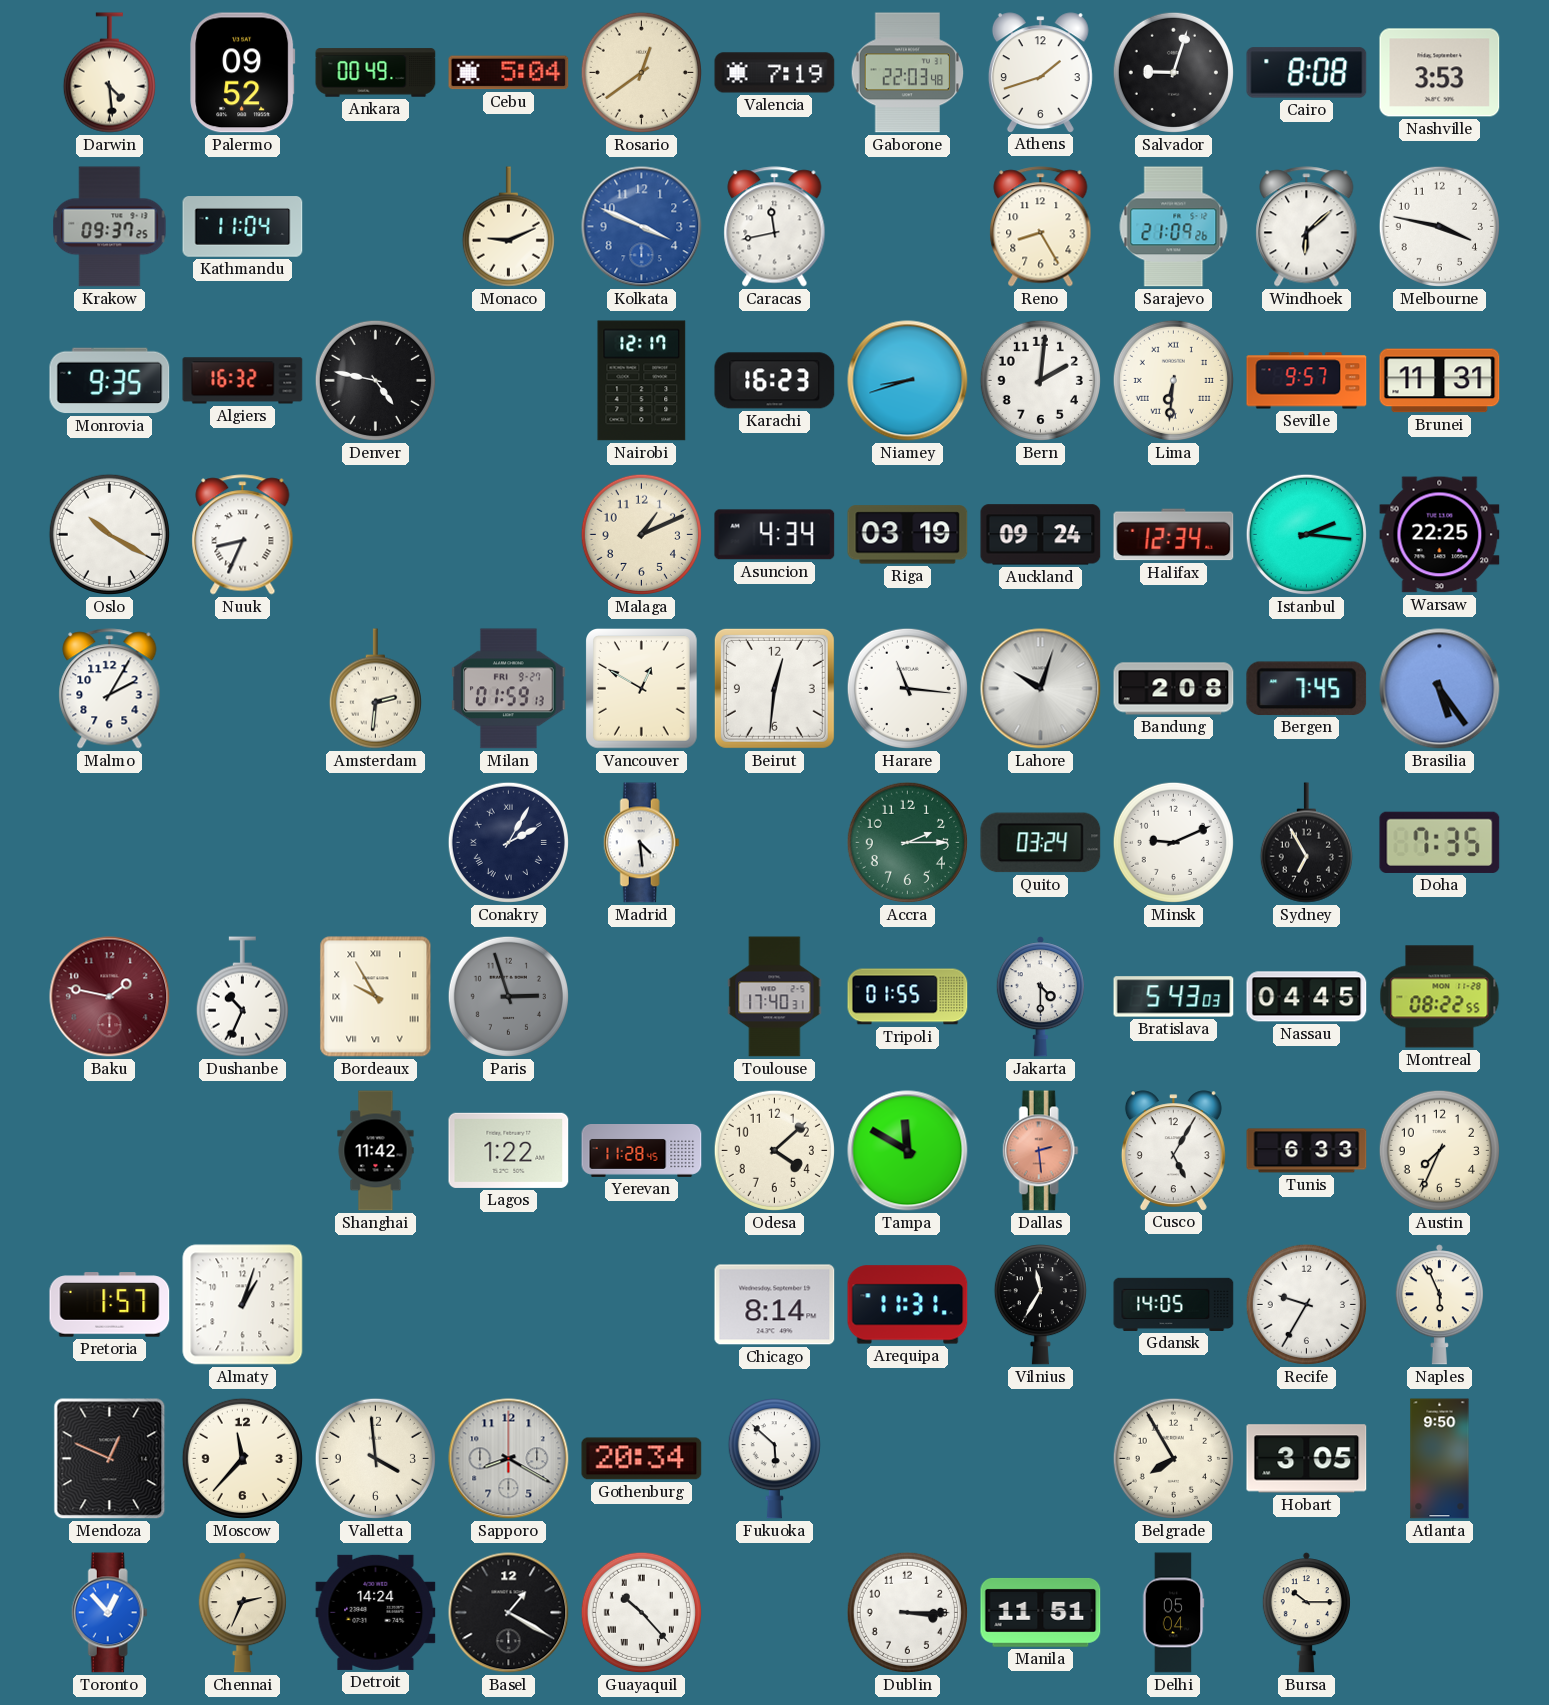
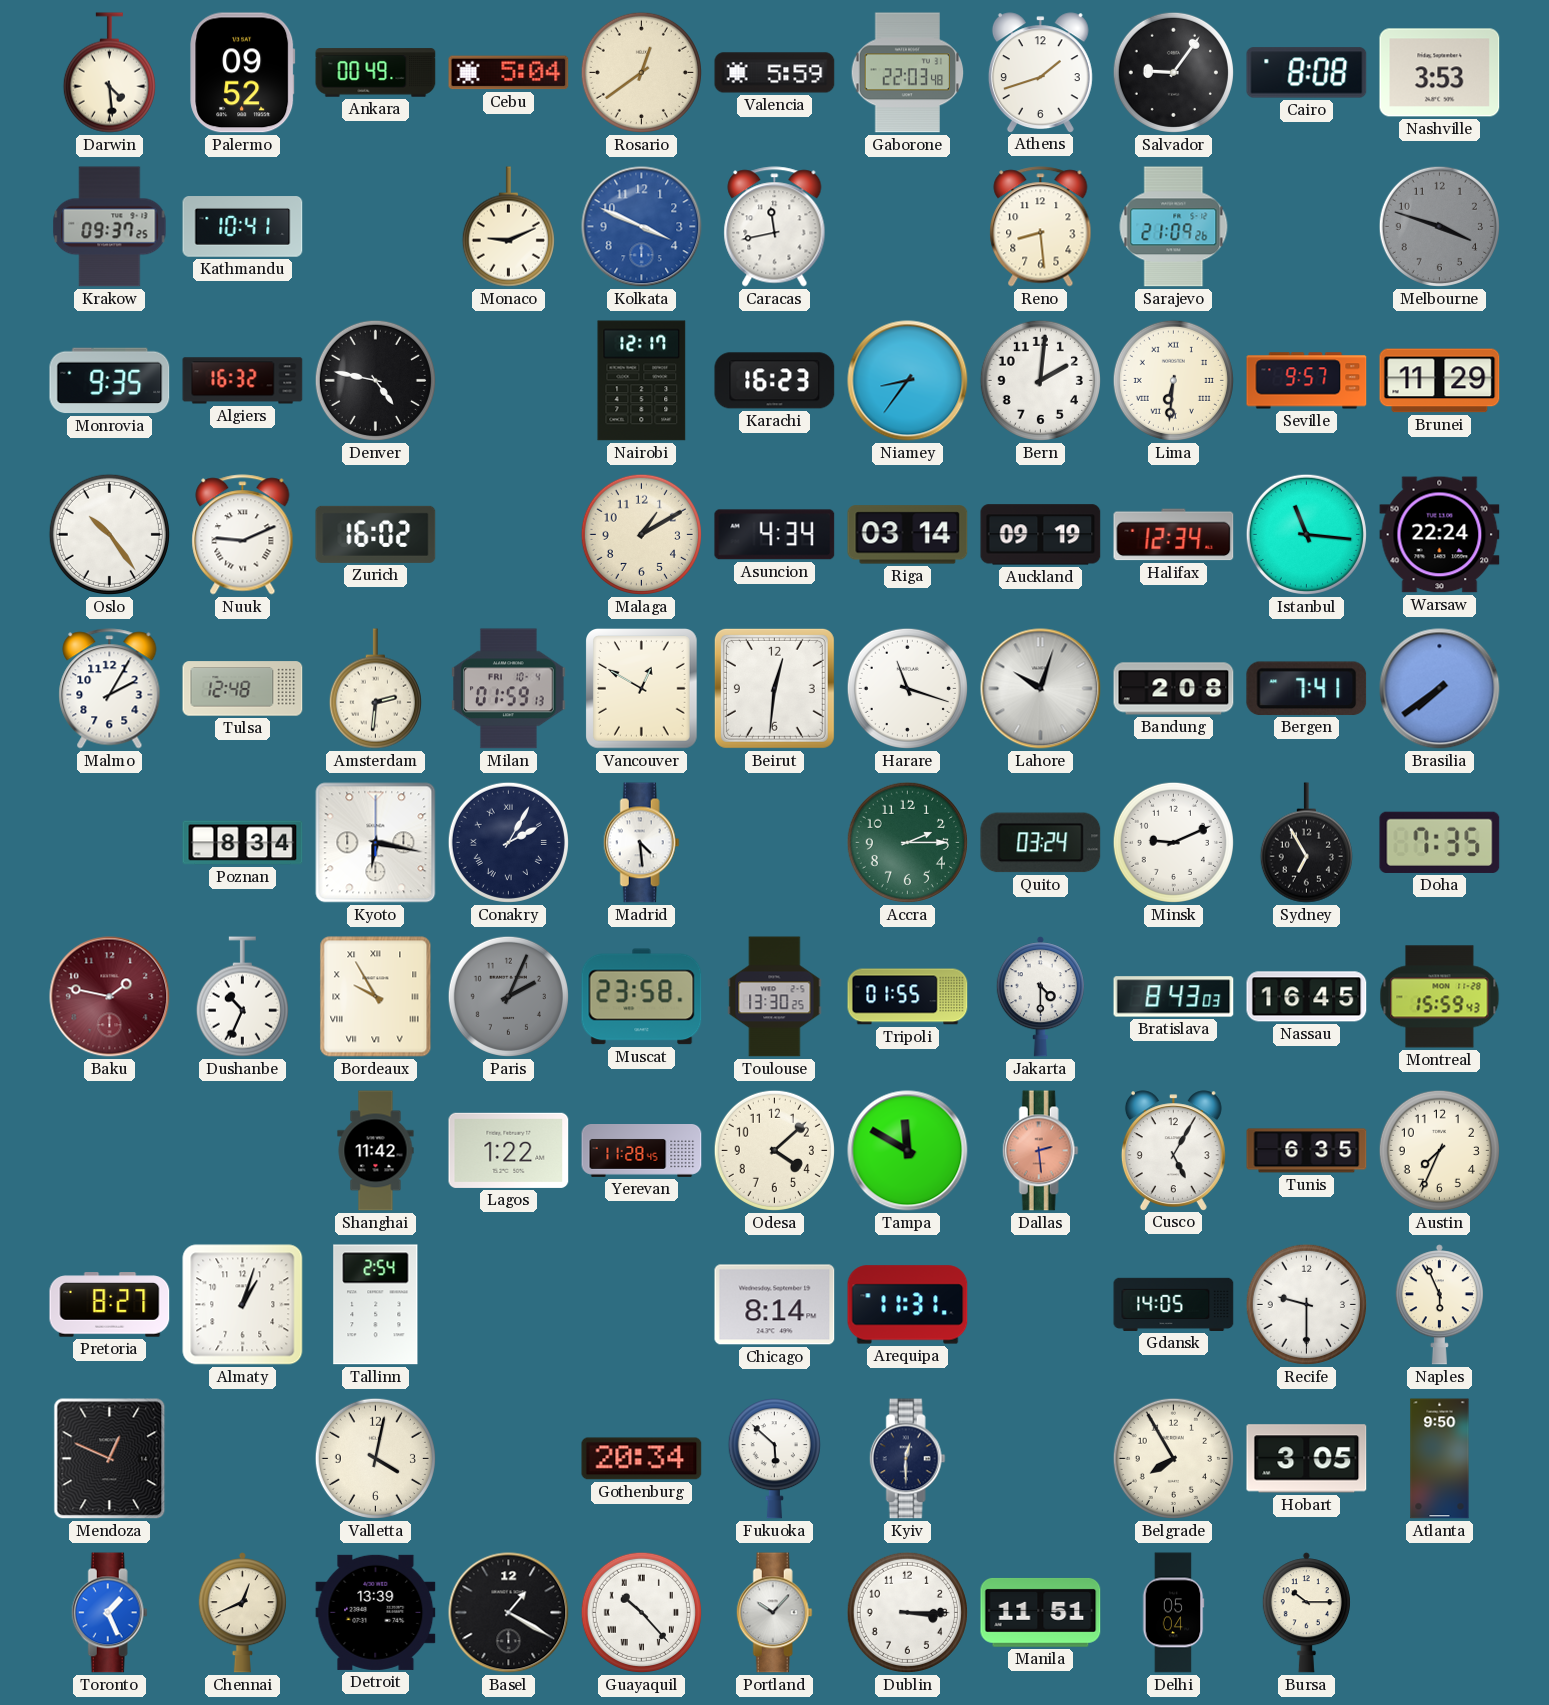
Valencia: 7:19 -> 5:59 (775, 73)
Salvador: 9:03 -> 9:06 (1173, 72)
Kathmandu: 11:04 -> 10:41 (243, 227)
Reno: 8:25 -> 8:29 (1041, 227)
Windhoek: 6:08 -> none (1307, 227)
Melbourne: 3:47 -> 3:48 (1439, 226)
Melbourne dial: white -> grey (1439, 226)
Niamey: 8:42 -> 8:36 (908, 381)
Brunei: 11:31 -> 11:29 (1440, 381)
Oslo: 10:20 -> 10:24 (109, 534)
Nuuk: 8:34 -> 9:11 (243, 535)
Zurich: none -> 16:02 (376, 534)
Malaga: 1:11 -> 1:10 (641, 534)
Riga: 03:19 -> 03:14 (908, 535)
Auckland: 09:24 -> 09:19 (1041, 535)
Istanbul: 2:16 -> 11:16 (1306, 534)
Warsaw: 22:25 -> 22:24 (1440, 535)
Tulsa: none -> 12:48 (243, 689)
Milan date: FRI 9-27 -> FRI 10-4 (509, 689)
Harare: 11:16 -> 11:18 (907, 688)
Bergen: 7:45 -> 7:41 (1307, 688)
Brasilia: 5:24 -> 7:39 (1440, 689)
Poznan: none -> 8:34 (243, 843)
Kyoto: none -> 6:17 (376, 843)
Paris: 2:57 -> 2:04 (508, 996)
Muscat: none -> 23:58 (642, 997)
Toulouse: 17:40 -> 13:30 (775, 997)
Bratislava: 5:43 -> 8:43 (1174, 997)
Nassau: 04:45 -> 16:45 (1307, 997)
Montreal: 08:22 -> 15:59 (1440, 997)
Tunis: 6:33 -> 6:35 (1307, 1151)
Pretoria: 1:57 -> 8:27 (110, 1305)
Tallinn: none -> 2:54 (376, 1305)
Vilnius: 11:35 -> none (1040, 1305)
Recife: 9:35 -> 9:30 (1306, 1304)
Moscow: 11:37 -> none (242, 1458)
Valletta: 3:59 -> 4:02 (375, 1458)
Sapporo: 8:20 -> none (509, 1459)
Kyiv: none -> 12:30 (907, 1459)
Toronto: 12:53 -> 1:26 (109, 1613)
Chennai: 2:34 -> 12:41 (242, 1613)
Detroit: 14:24 -> 13:39 (376, 1612)
Portland: none -> 10:07 (774, 1613)
